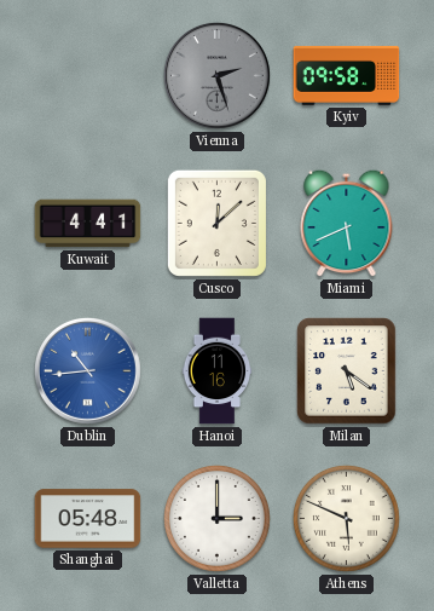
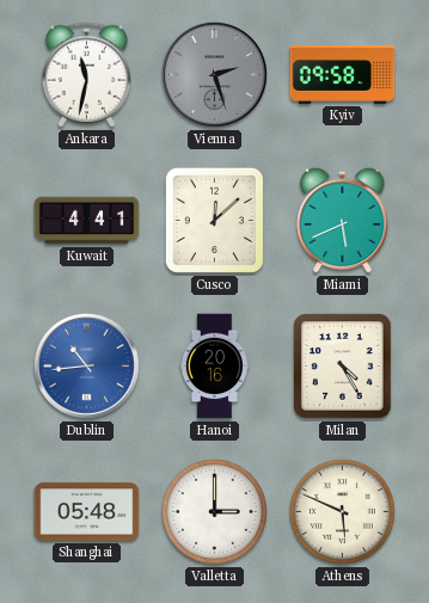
Ankara: none -> 11:32 (86, 75)
Hanoi: 11:16 -> 20:16 (215, 367)
Milan: 5:21 -> 4:25 (343, 367)
